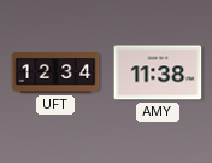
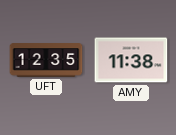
UFT: 12:34 -> 12:35 (46, 60)
